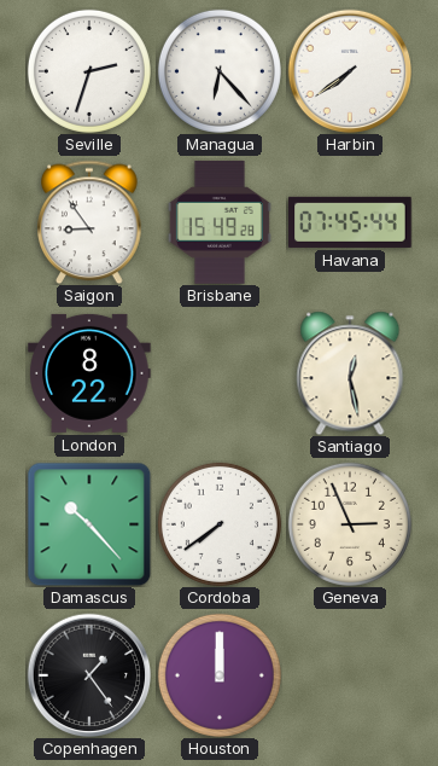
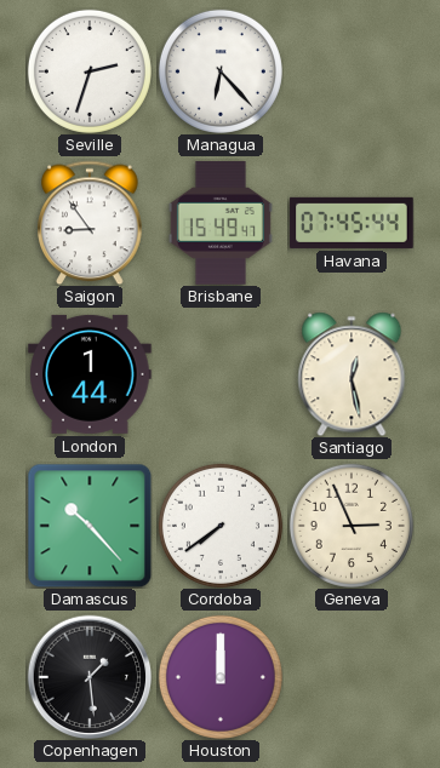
Harbin: 7:39 -> none (350, 71)
Brisbane: 15:49:28 -> 15:49:47 (221, 223)
London: 8:22 -> 1:44 (90, 374)
Copenhagen: 1:24 -> 1:29 (90, 677)
